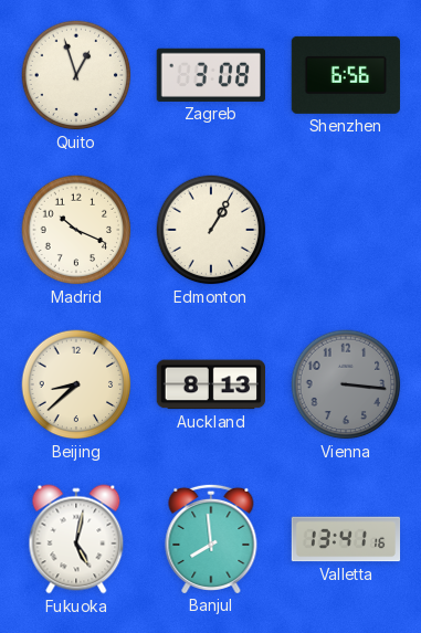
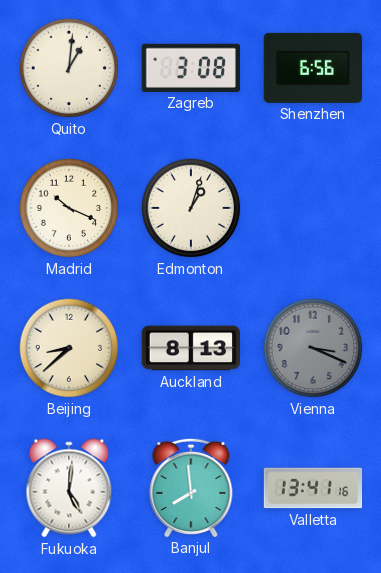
Quito: 12:57 -> 1:01 (69, 68)
Edmonton: 1:05 -> 1:03 (191, 208)
Vienna: 3:16 -> 3:19 (313, 348)
Fukuoka: 5:02 -> 5:01 (69, 488)
